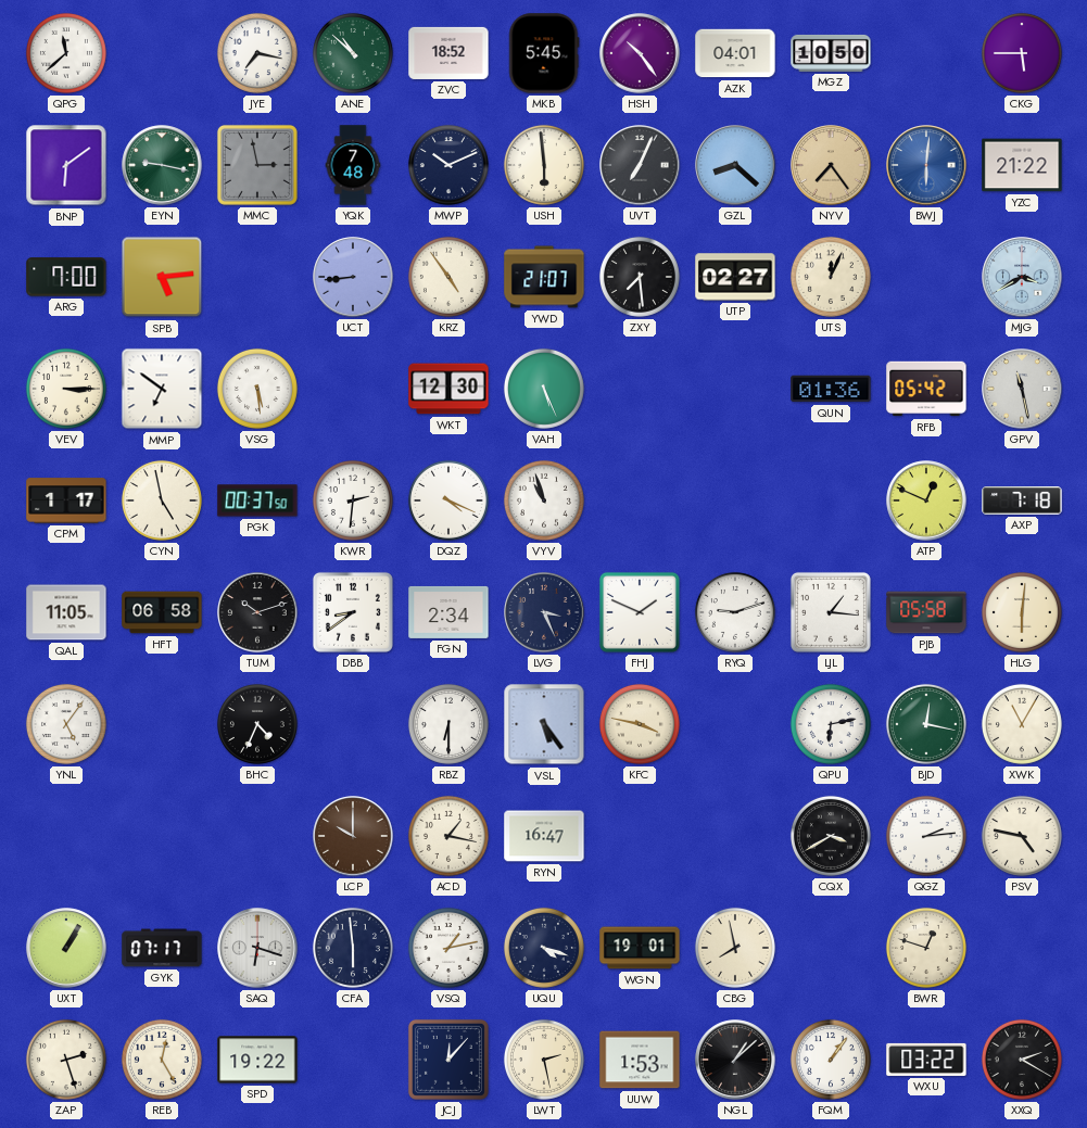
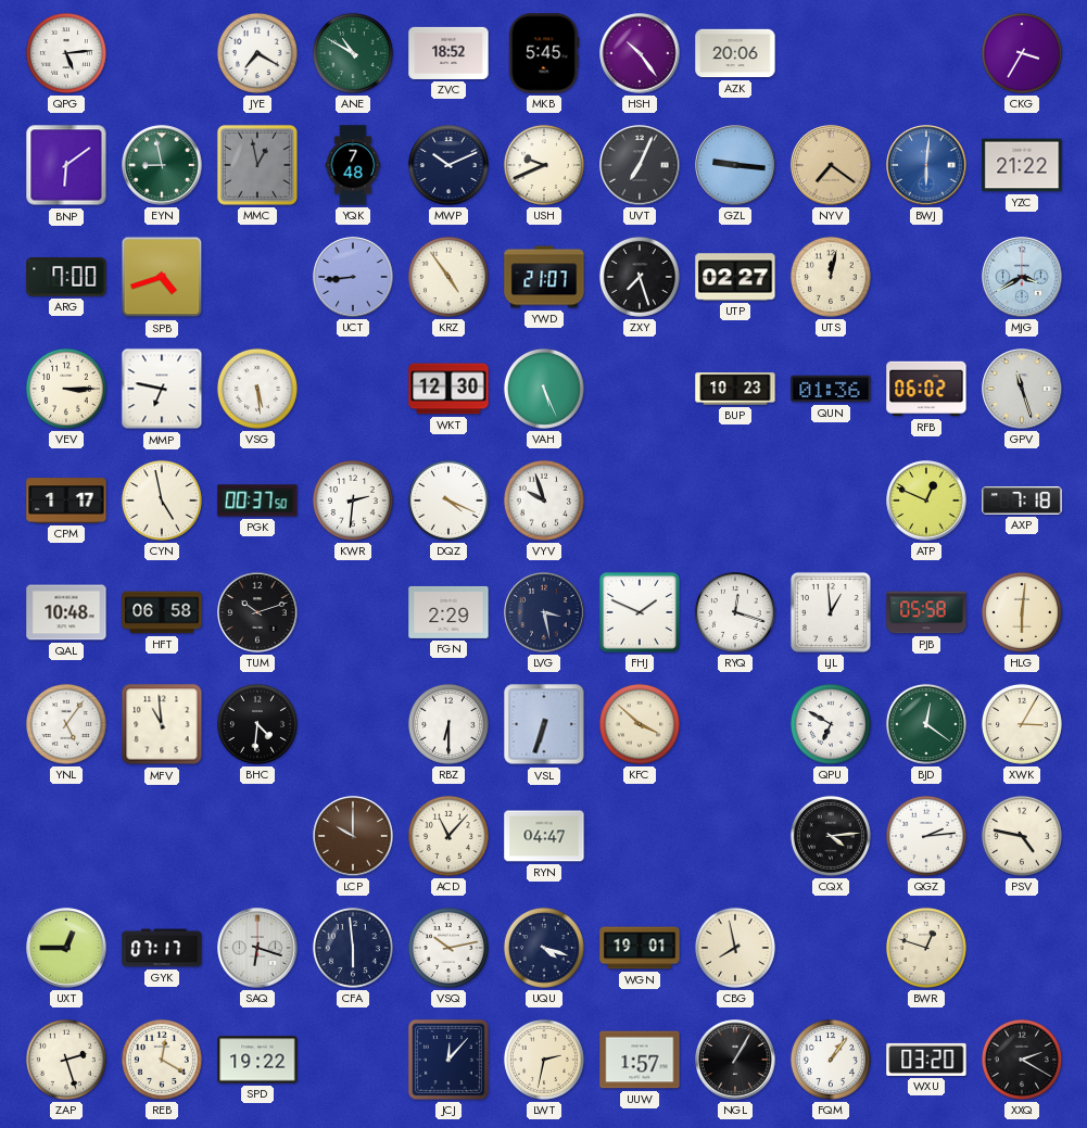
QPG: 11:38 -> 5:14 (66, 53)
JYE: 7:17 -> 7:20 (257, 53)
ANE: 10:52 -> 10:50 (353, 53)
AZK: 04:01 -> 20:06 (735, 53)
MGZ: 10:50 -> none (831, 53)
CKG: 5:45 -> 3:35 (1022, 53)
EYN: 9:17 -> 8:58 (162, 165)
MMC: 2:58 -> 12:58 (257, 165)
USH: 5:59 -> 9:41 (544, 165)
GZL: 8:22 -> 9:16 (735, 165)
NYV: 7:24 -> 7:21 (831, 165)
SPB: 5:14 -> 4:42 (162, 277)
ZXY: 7:29 -> 7:27 (640, 277)
UTS: 12:04 -> 12:02 (831, 277)
MMP: 6:51 -> 6:47 (162, 389)
BUP: none -> 10:23 (735, 389)
RFB: 05:42 -> 06:02 (926, 389)
GPV: 11:28 -> 11:27 (1022, 389)
VYV: 10:57 -> 9:57 (544, 500)
QAL: 11:05 -> 10:48 (66, 612)
DBB: 8:39 -> none (353, 612)
FGN: 2:34 -> 2:29 (448, 612)
LVG: 3:26 -> 3:28 (544, 612)
RYQ: 9:12 -> 12:18 (735, 612)
LJL: 1:16 -> 12:59 (831, 612)
MFV: none -> 10:59 (162, 724)
BHC: 4:34 -> 4:31 (257, 724)
VSL: 5:24 -> 6:33 (544, 724)
KFC: 3:47 -> 3:52 (640, 724)
QPU: 6:13 -> 6:50 (831, 724)
BJD: 12:17 -> 12:21 (926, 724)
XWK: 11:05 -> 3:05 (1022, 724)
ACD: 1:17 -> 11:07 (448, 836)
RYN: 16:47 -> 04:47 (544, 836)
CQX: 3:40 -> 4:14 (831, 836)
UXT: 1:05 -> 12:45 (66, 948)
VSQ: 1:13 -> 10:13 (448, 948)
REB: 12:25 -> 12:20 (162, 1060)
LWT: 2:28 -> 2:32 (544, 1060)
UUW: 1:53 -> 1:57 (640, 1060)
NGL: 1:08 -> 1:05 (735, 1060)
WXU: 03:22 -> 03:20 (926, 1060)
